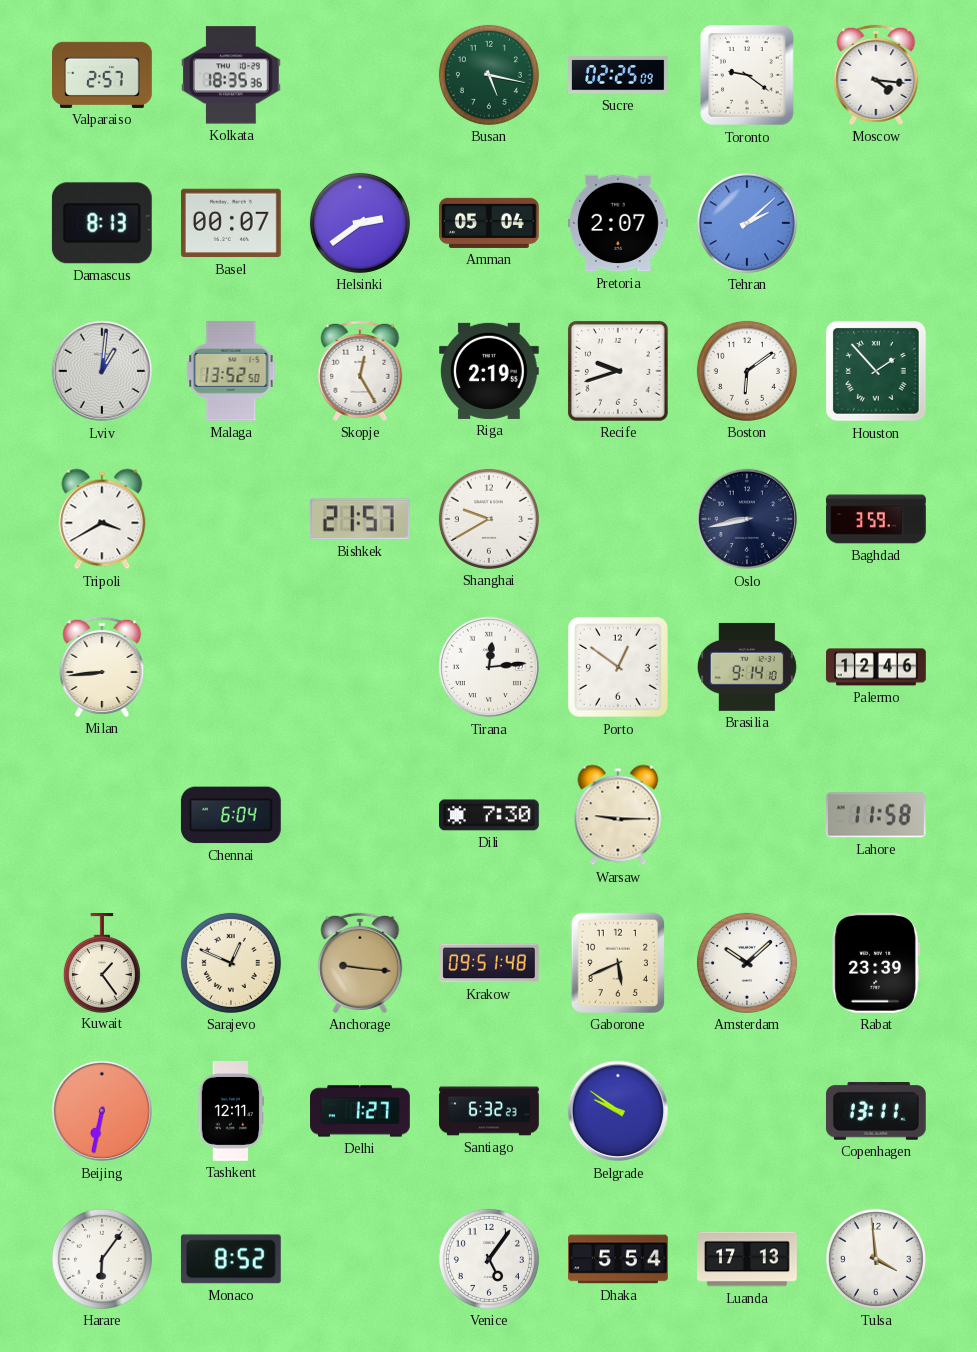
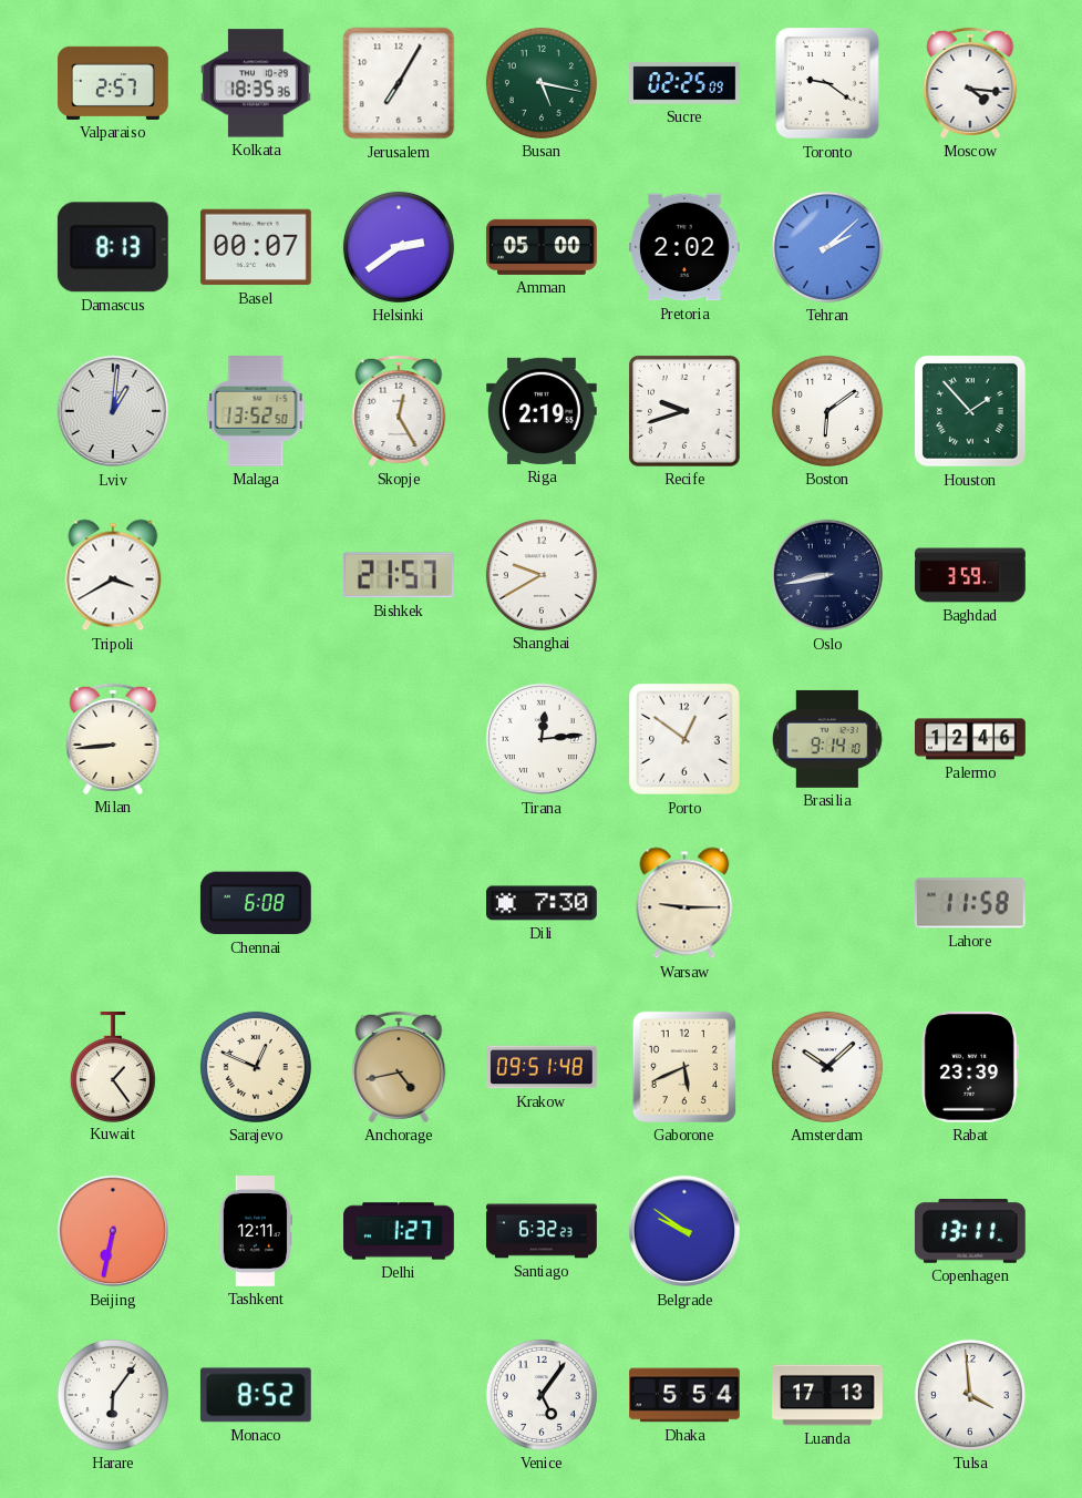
Jerusalem: none -> 7:05 (399, 83)
Amman: 05:04 -> 05:00 (543, 247)
Pretoria: 2:07 -> 2:02 (686, 247)
Chennai: 6:04 -> 6:08 (256, 903)
Anchorage: 9:16 -> 4:43 (399, 1067)
